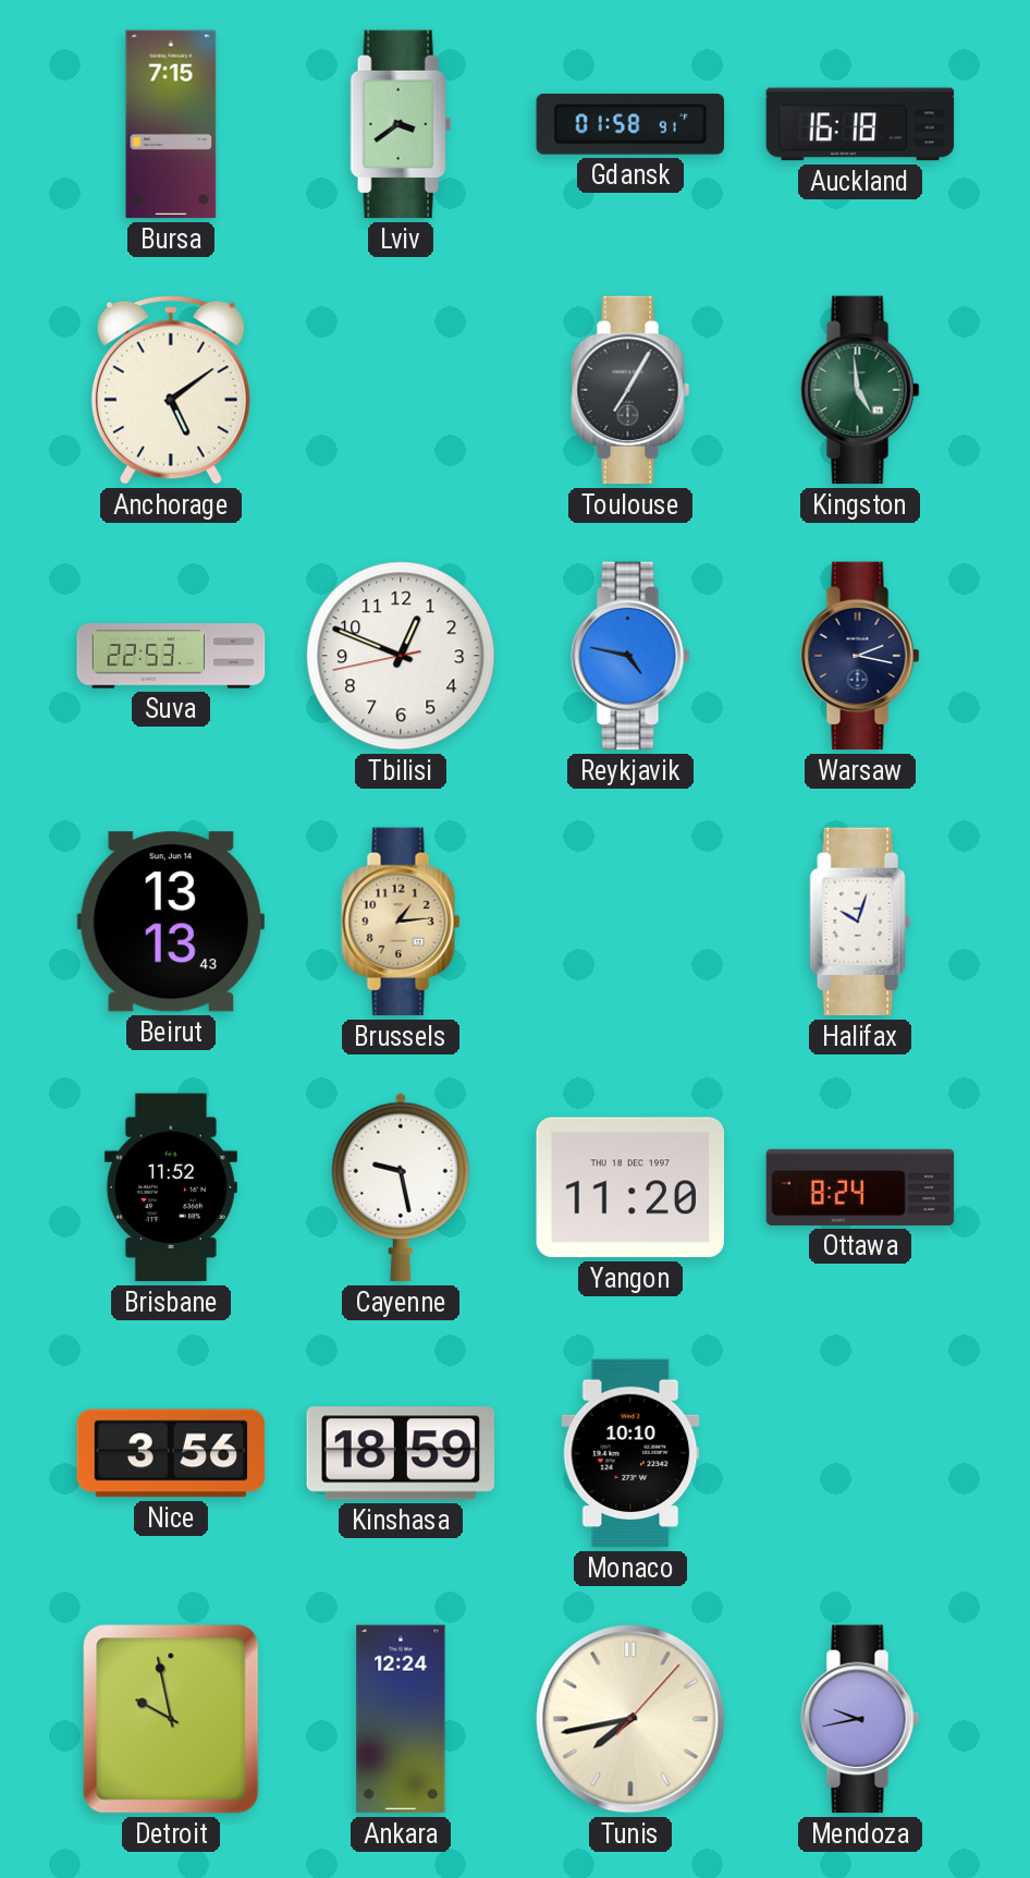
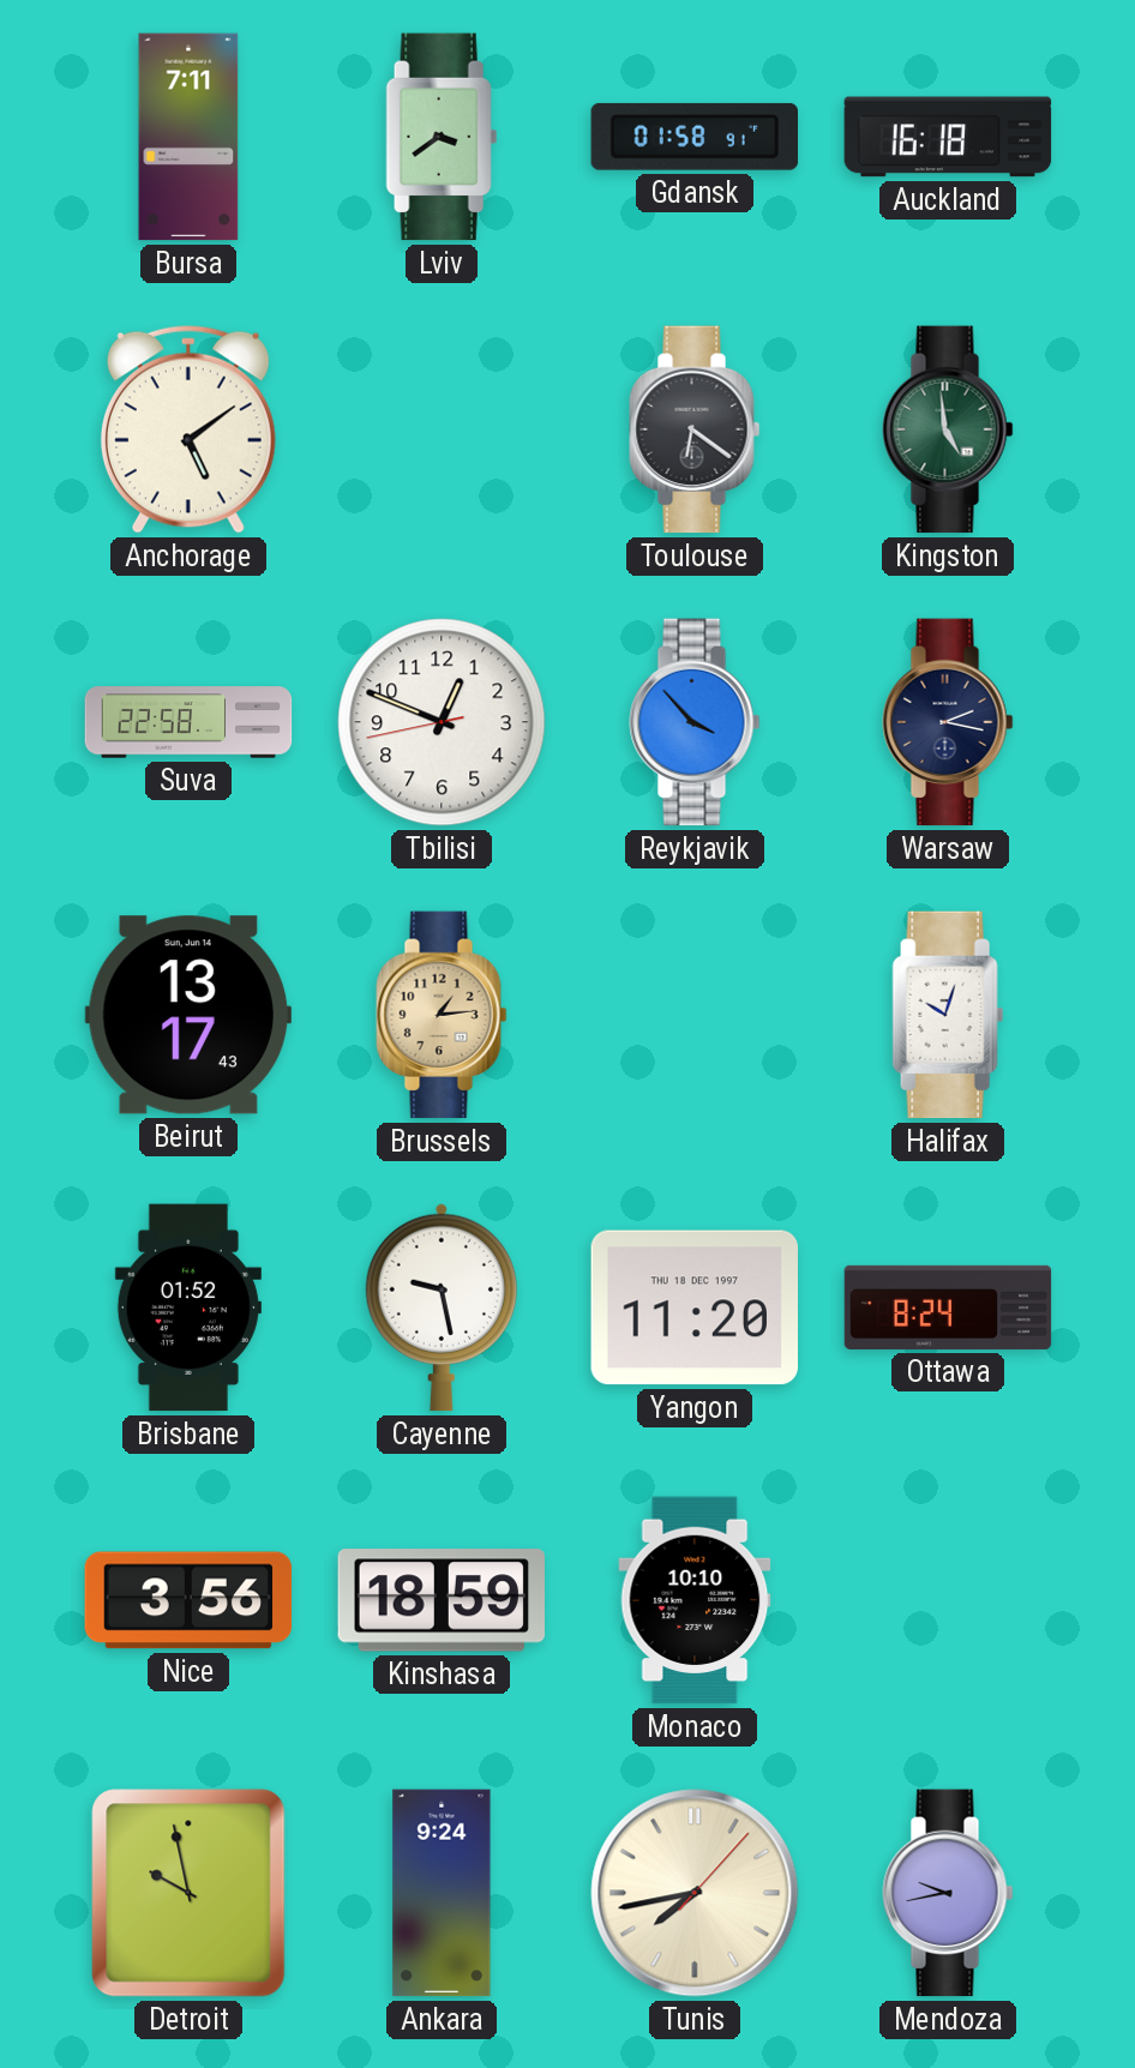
Bursa: 7:15 -> 7:11 (188, 137)
Toulouse: 7:05 -> 6:21 (695, 429)
Suva: 22:53 -> 22:58 (188, 722)
Reykjavik: 4:47 -> 3:53 (695, 722)
Beirut: 13:13 -> 13:17 (187, 1015)
Brisbane: 11:52 -> 01:52 (188, 1307)
Ankara: 12:24 -> 9:24 (442, 1893)
